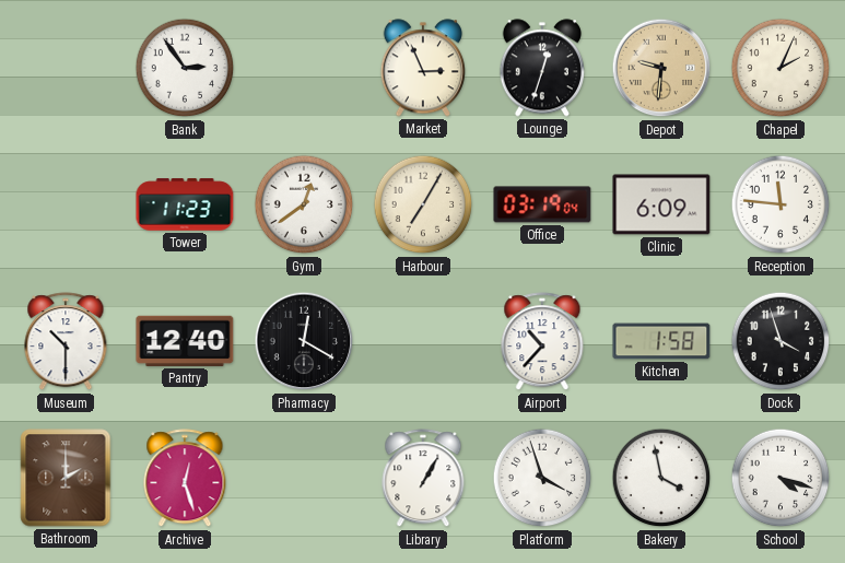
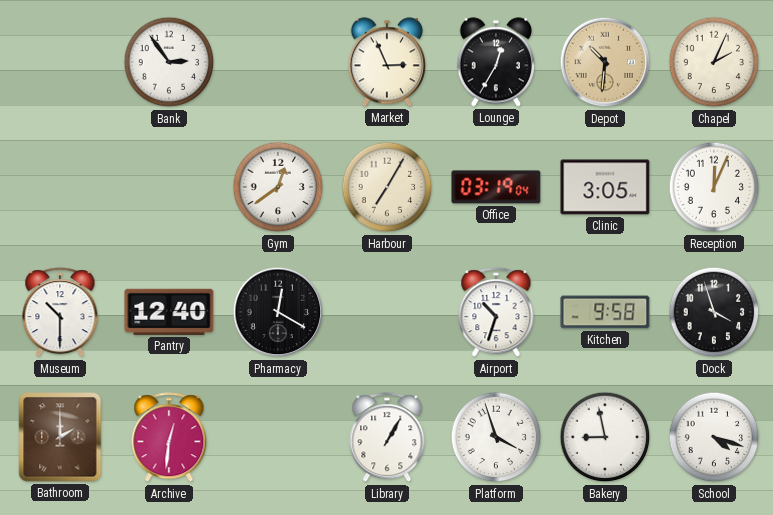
Lounge: 12:33 -> 12:35 (495, 62)
Depot: 9:31 -> 10:31 (605, 62)
Tower: 11:23 -> none (185, 204)
Clinic: 6:09 -> 3:05 (605, 187)
Reception: 11:46 -> 12:04 (714, 187)
Airport: 10:37 -> 10:33 (496, 313)
Kitchen: 1:58 -> 9:58 (605, 312)
Archive: 12:27 -> 12:31 (169, 438)
Bakery: 3:58 -> 8:58 (605, 437)
